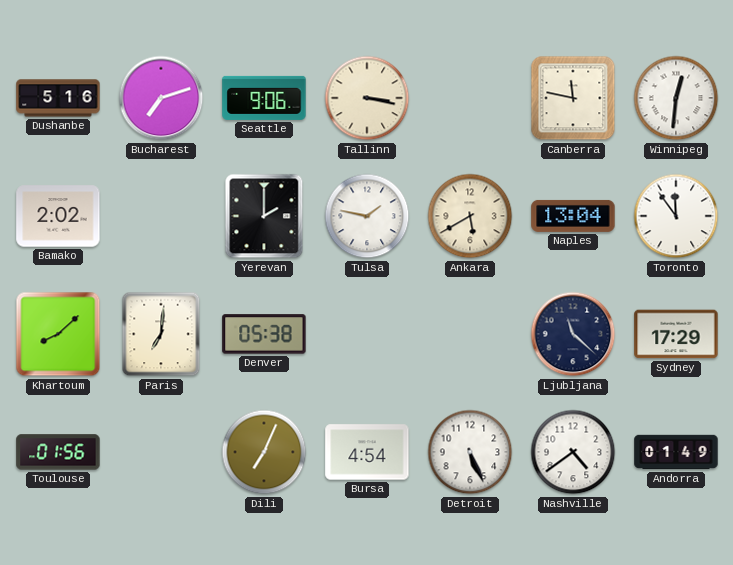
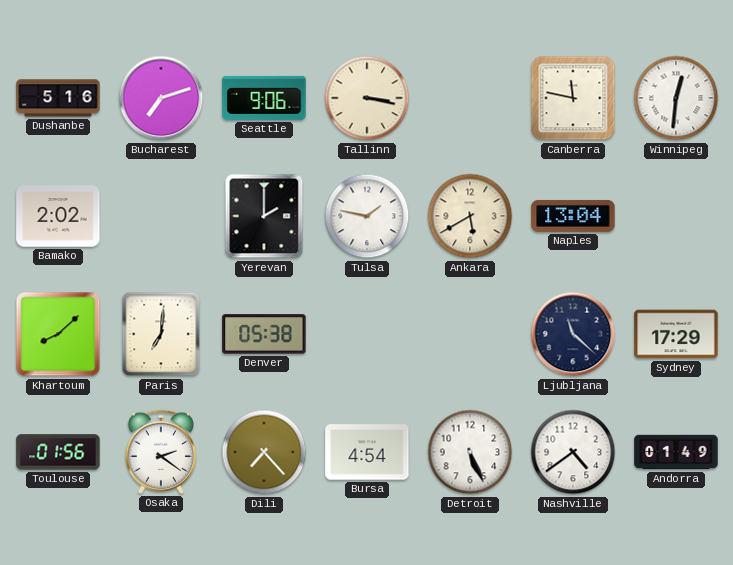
Toronto: 11:54 -> none (676, 216)
Osaka: none -> 2:21 (160, 452)
Dili: 7:04 -> 7:23 (264, 452)
